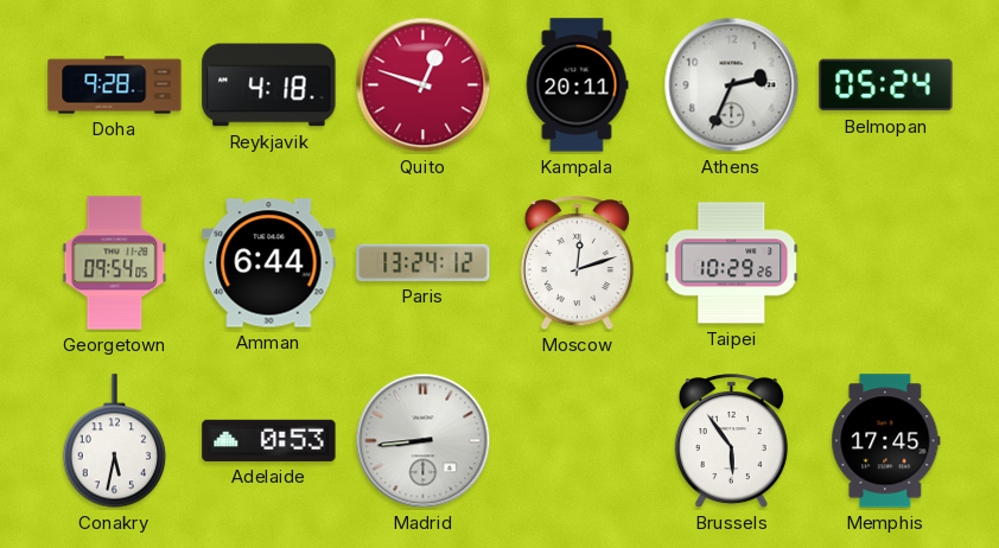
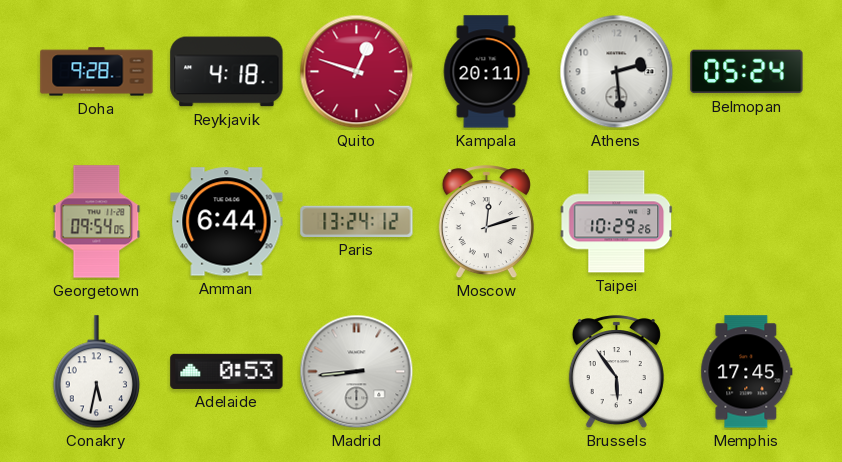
Athens: 2:34 -> 2:29 (617, 72)
